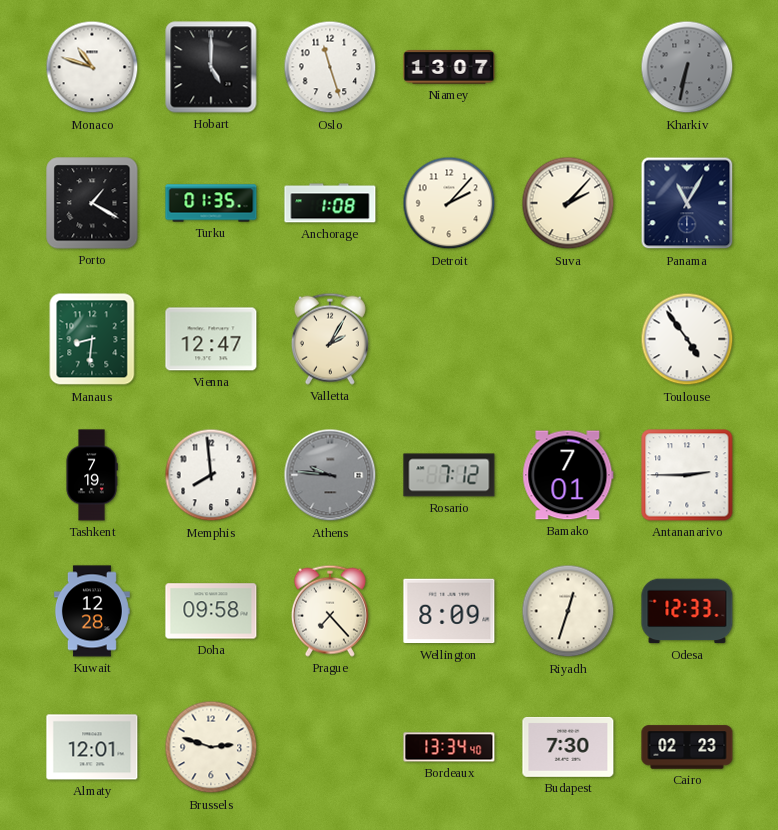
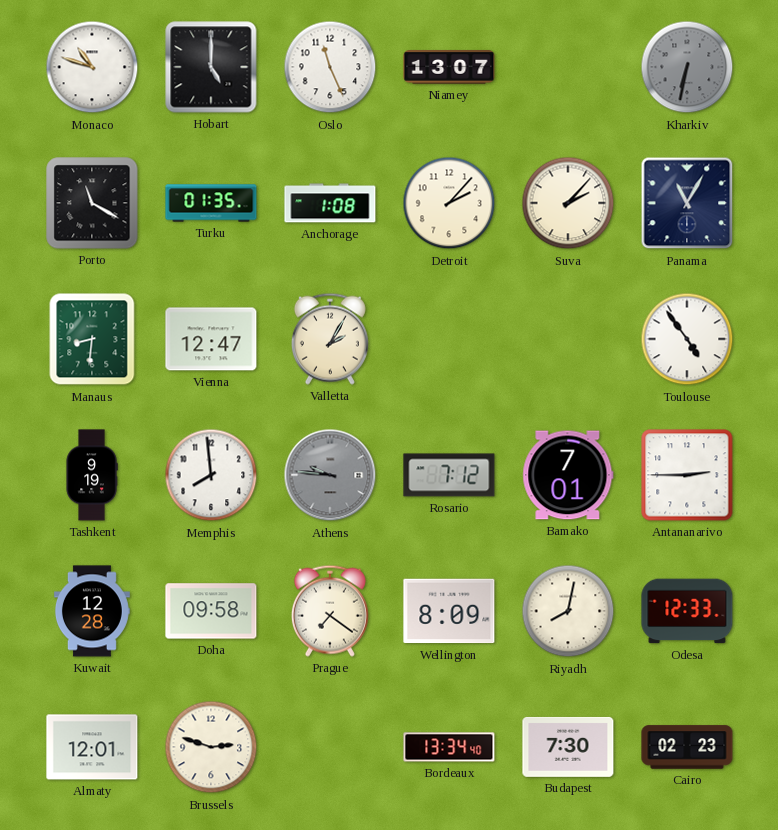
Oslo: 11:27 -> 11:26 (330, 67)
Porto: 1:20 -> 11:20 (92, 203)
Tashkent: 7:19 -> 9:19 (92, 475)
Prague: 7:23 -> 7:21 (330, 611)
Riyadh: 12:33 -> 8:02 (568, 611)
